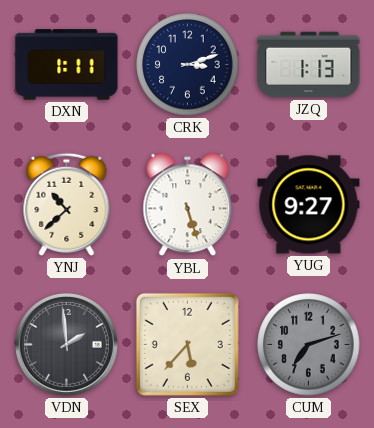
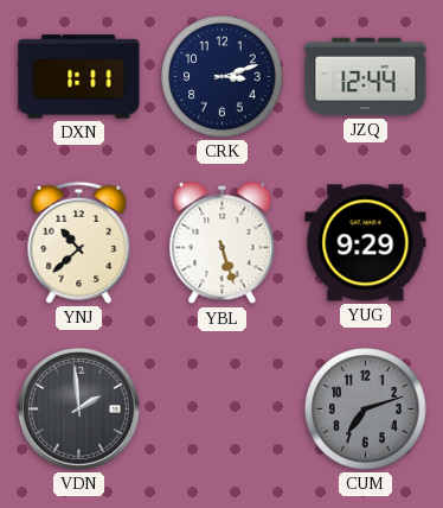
JZQ: 1:13 -> 12:44 (366, 77)
YUG: 9:27 -> 9:29 (366, 243)
SEX: 5:37 -> none (187, 344)
